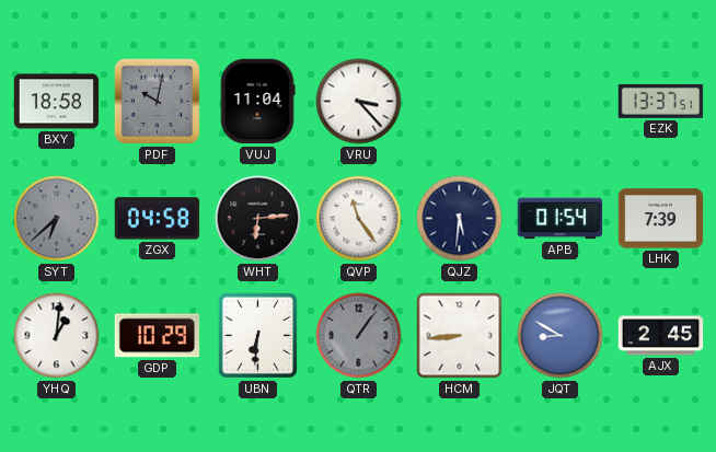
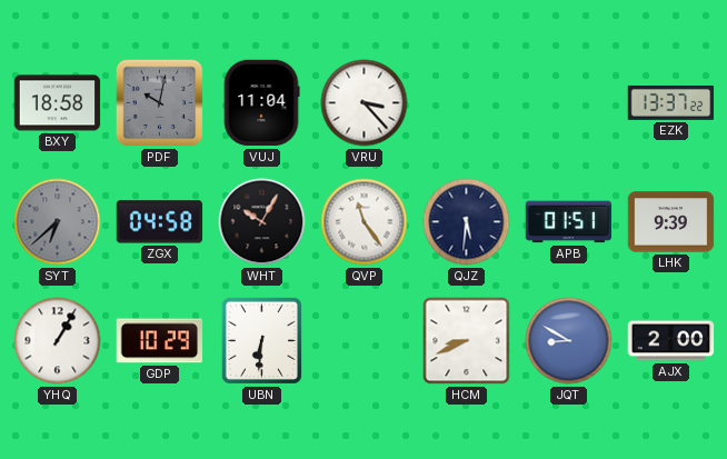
EZK: 13:37:51 -> 13:37:22 (671, 102)
WHT: 6:14 -> 10:05 (262, 222)
APB: 01:54 -> 01:51 (569, 222)
LHK: 7:39 -> 9:39 (671, 222)
YHQ: 1:01 -> 1:05 (58, 341)
QTR: 1:06 -> none (359, 336)
HCM: 8:44 -> 8:41 (467, 341)
AJX: 2:45 -> 2:00 (671, 341)
